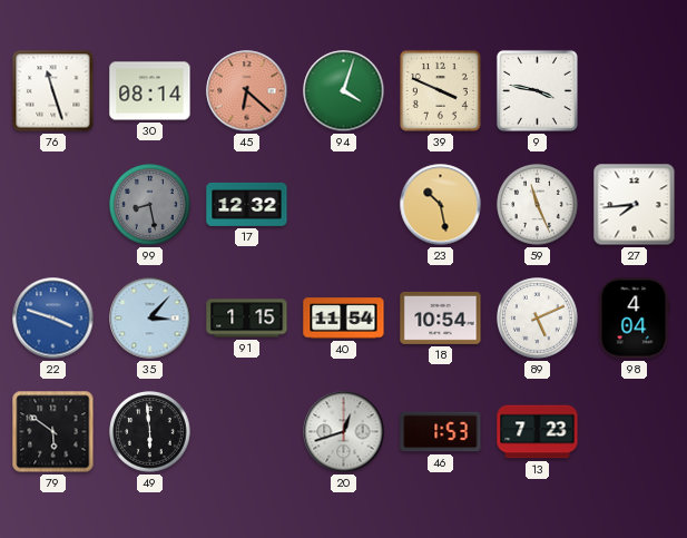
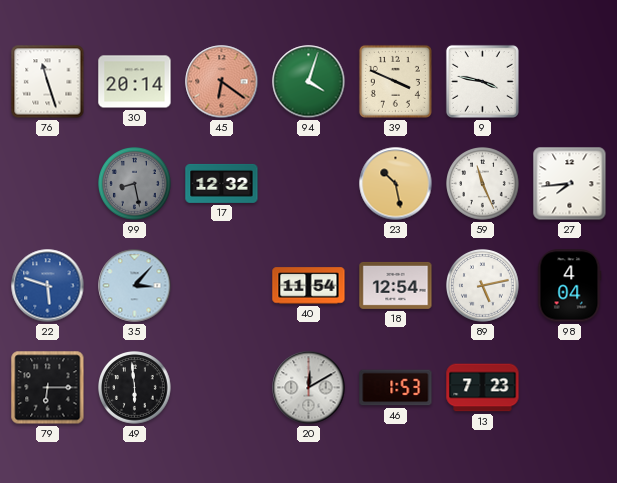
30: 08:14 -> 20:14 (135, 82)
45: 6:22 -> 6:21 (222, 82)
22: 3:48 -> 5:48 (48, 286)
91: 1:15 -> none (247, 319)
18: 10:54 -> 12:54 (396, 285)
89: 5:11 -> 5:13 (483, 286)
79: 5:51 -> 6:15 (48, 388)
20: 12:42 -> 12:10 (309, 388)
